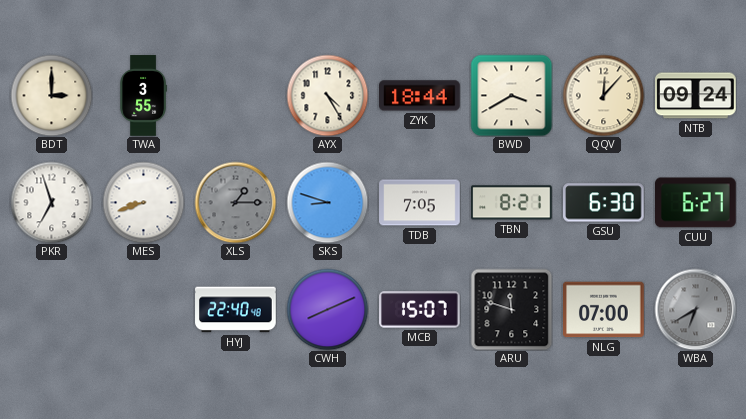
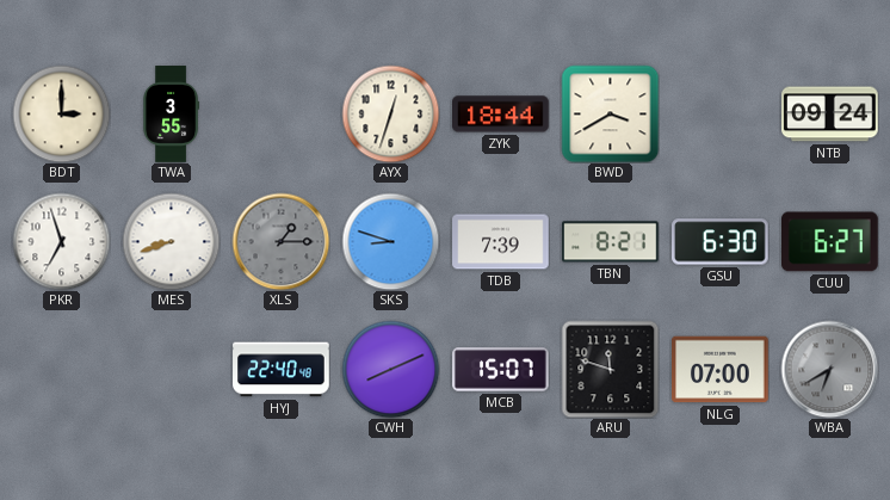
AYX: 4:25 -> 12:33 (390, 113)
QQV: 12:07 -> none (603, 95)
TDB: 7:05 -> 7:39 (501, 242)
